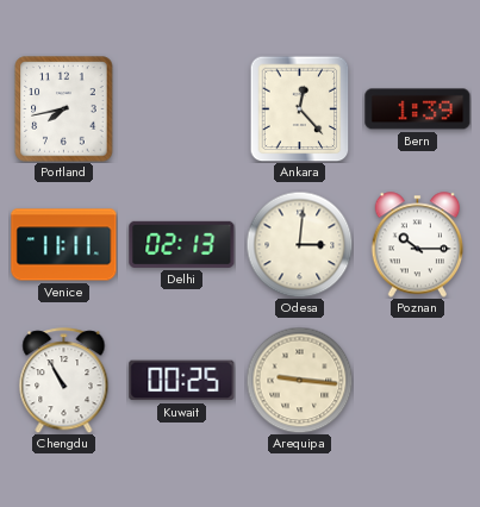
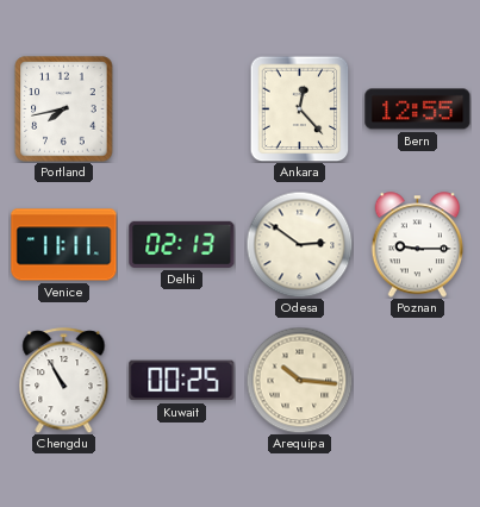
Bern: 1:39 -> 12:55 (418, 109)
Odesa: 3:01 -> 2:51 (299, 244)
Poznan: 10:15 -> 9:15 (418, 245)
Arequipa: 9:16 -> 10:16 (299, 380)
